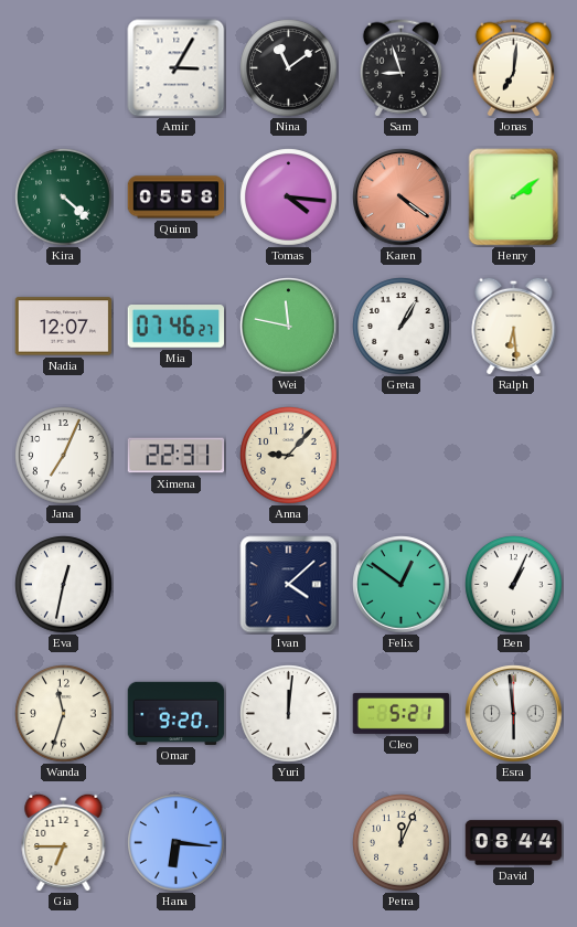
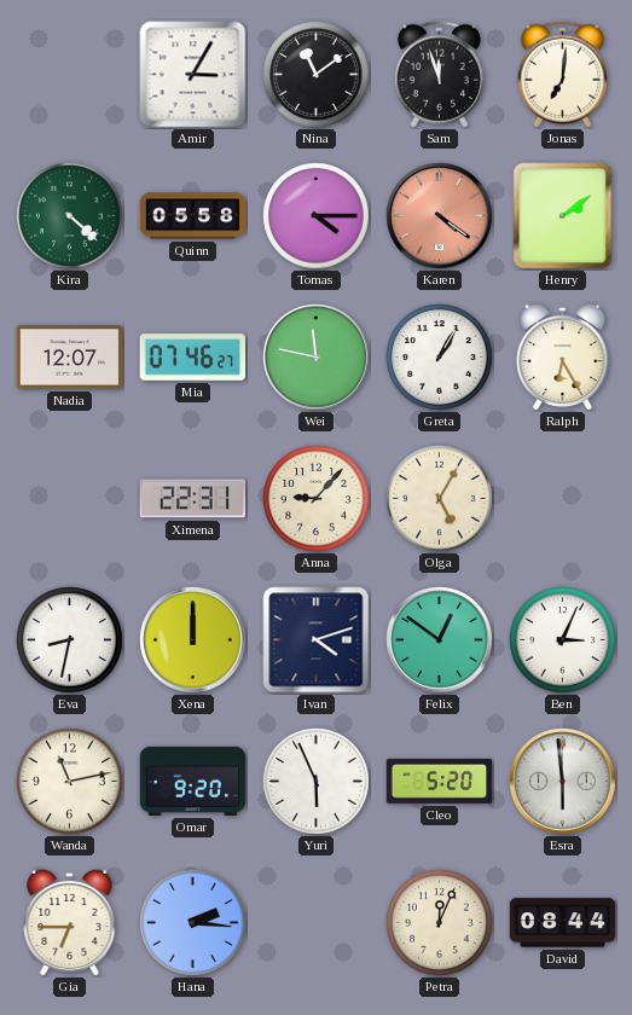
Sam: 8:57 -> 11:57 (439, 75)
Tomas: 4:16 -> 4:15 (317, 216)
Ralph: 6:29 -> 6:25 (563, 356)
Jana: 7:04 -> none (64, 456)
Olga: none -> 5:05 (440, 499)
Eva: 12:32 -> 8:32 (70, 640)
Xena: none -> 12:00 (193, 640)
Ivan: 4:08 -> 4:12 (317, 640)
Ben: 1:04 -> 3:04 (563, 640)
Wanda: 11:33 -> 11:13 (70, 782)
Yuri: 12:01 -> 5:56 (317, 782)
Cleo: 5:21 -> 5:20 (440, 781)
Hana: 6:16 -> 2:16 (193, 923)
